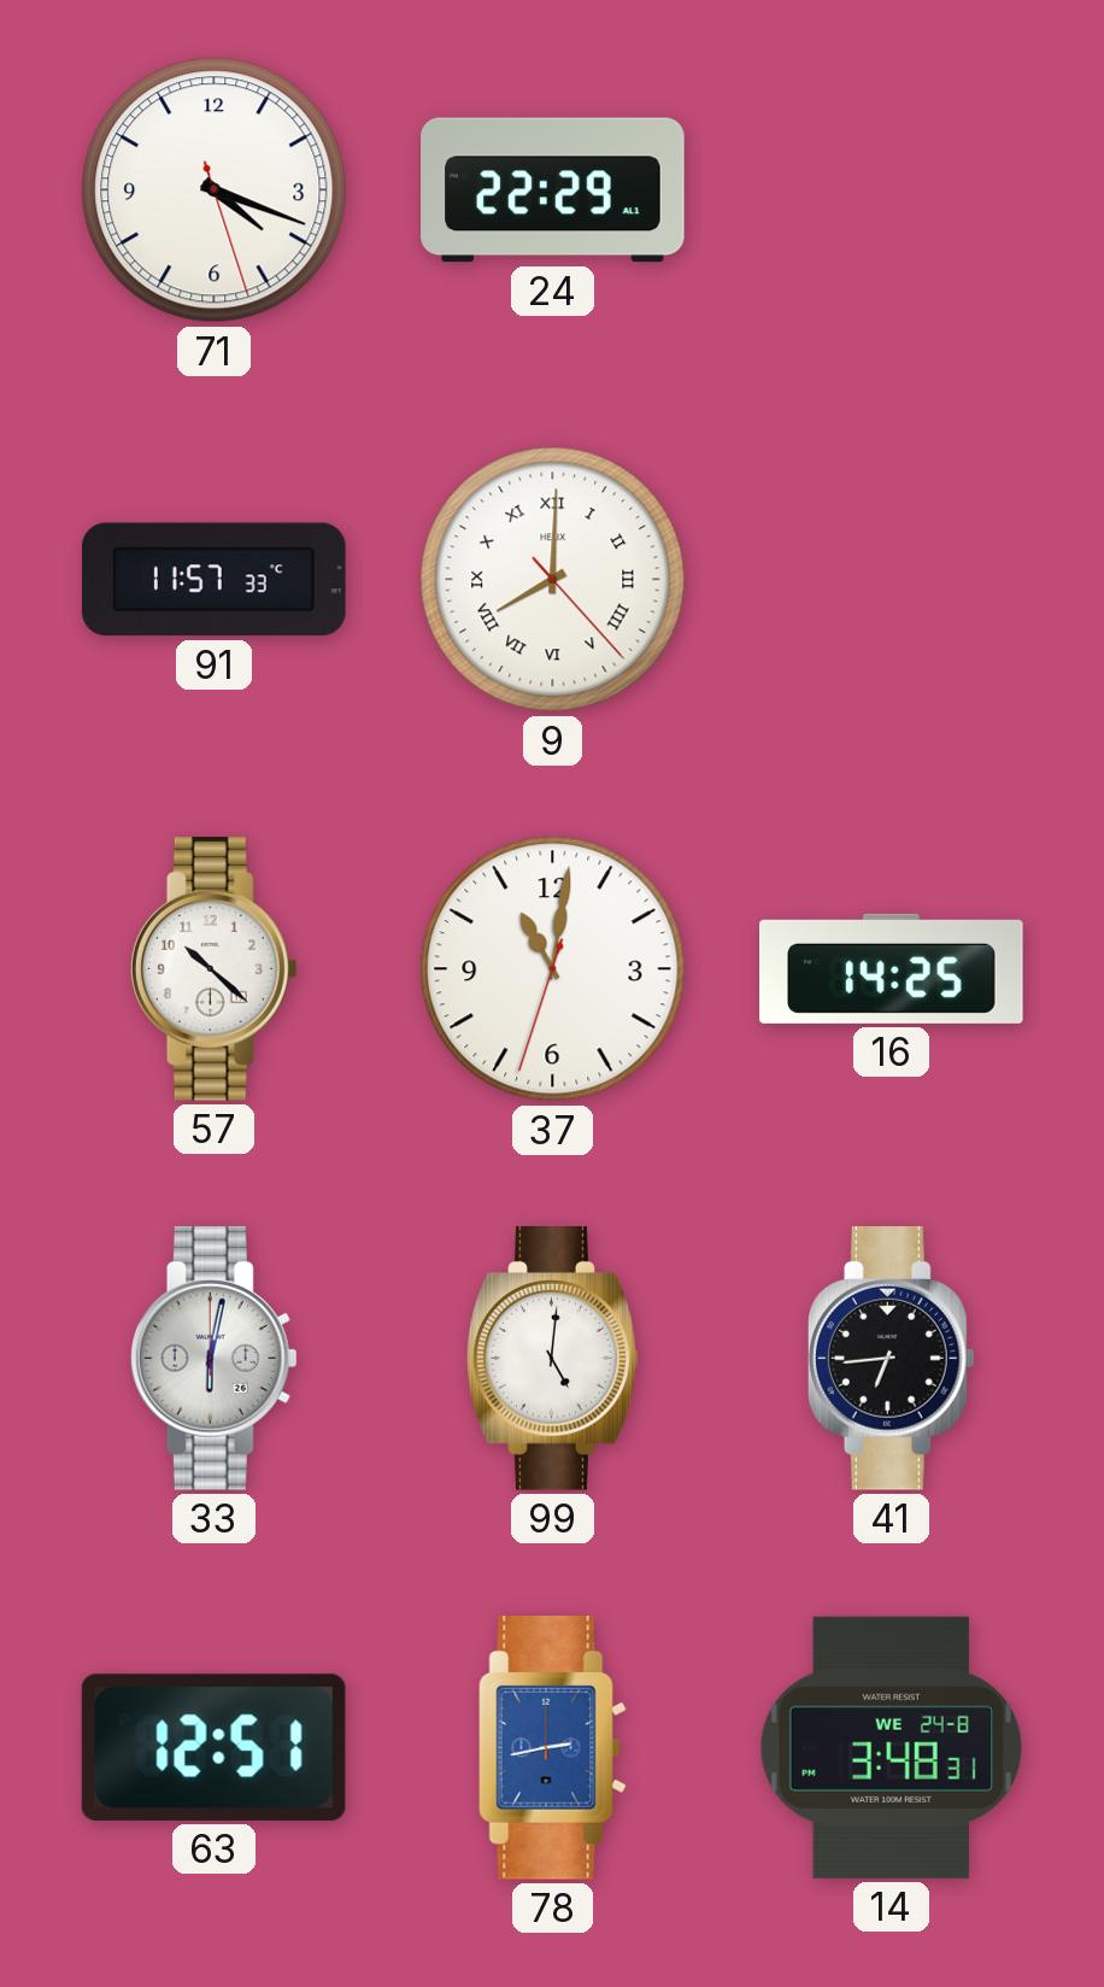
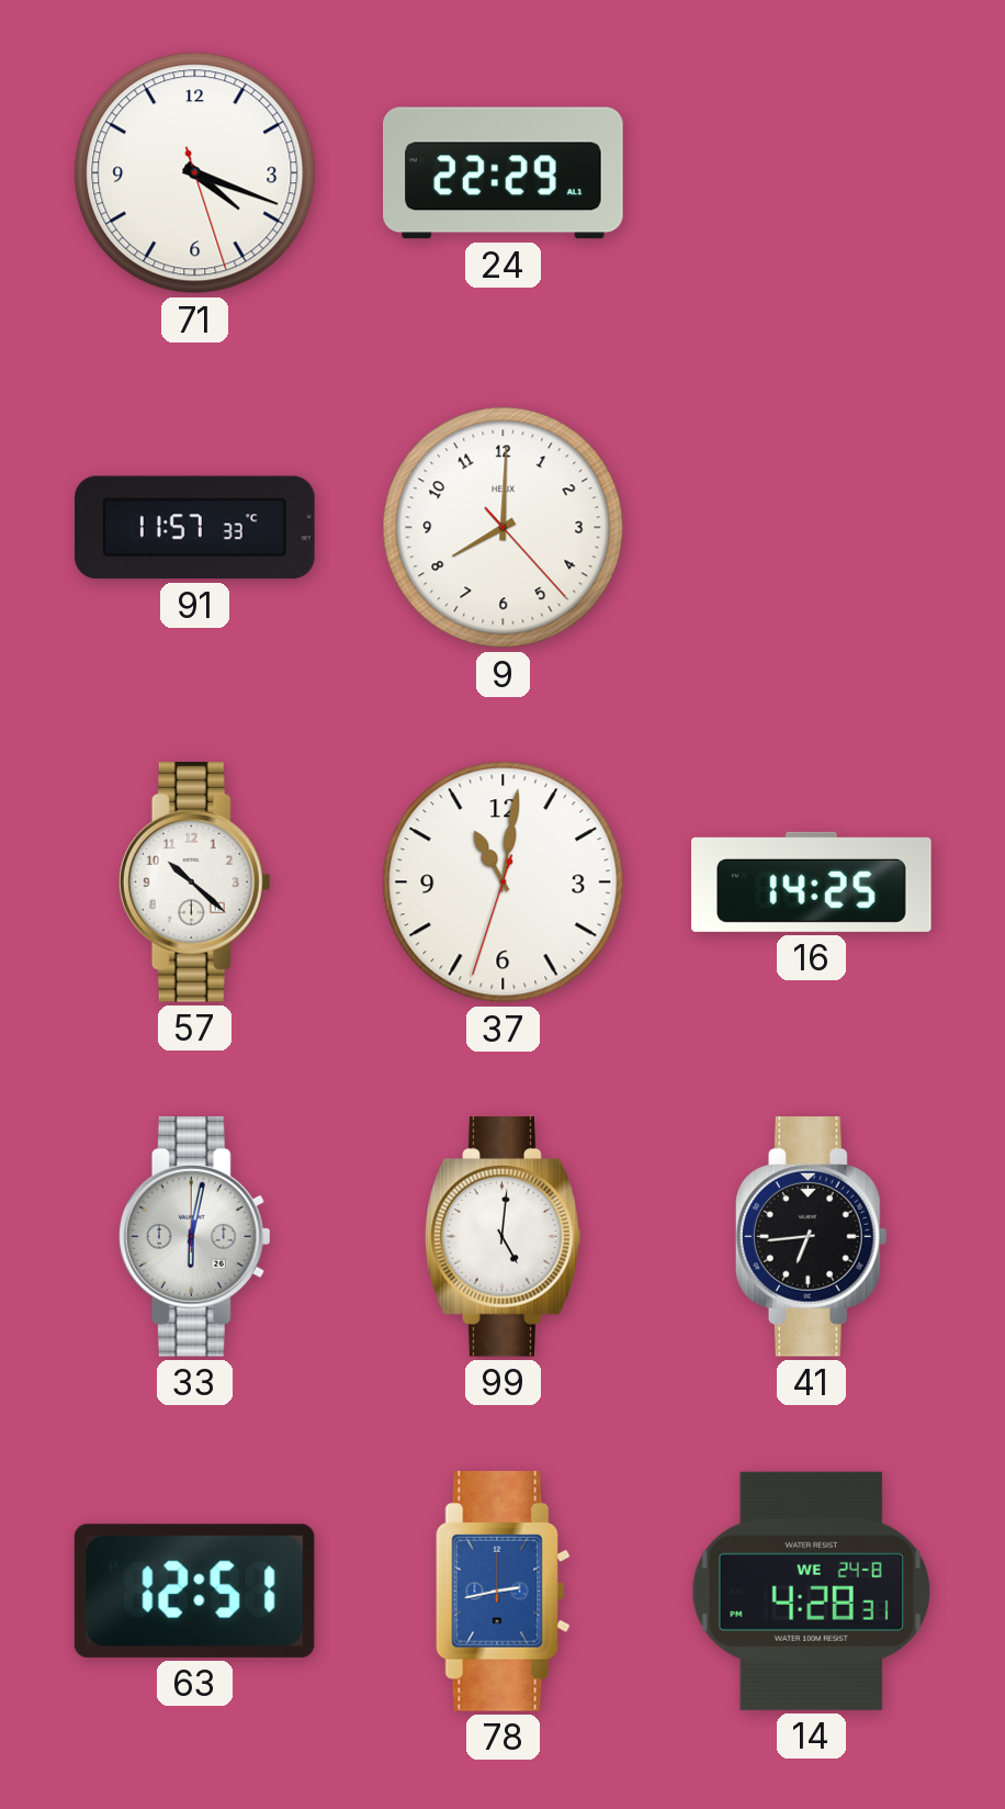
9 numerals: Roman -> Arabic (504, 528)
14: 3:48 -> 4:28 (811, 1591)
